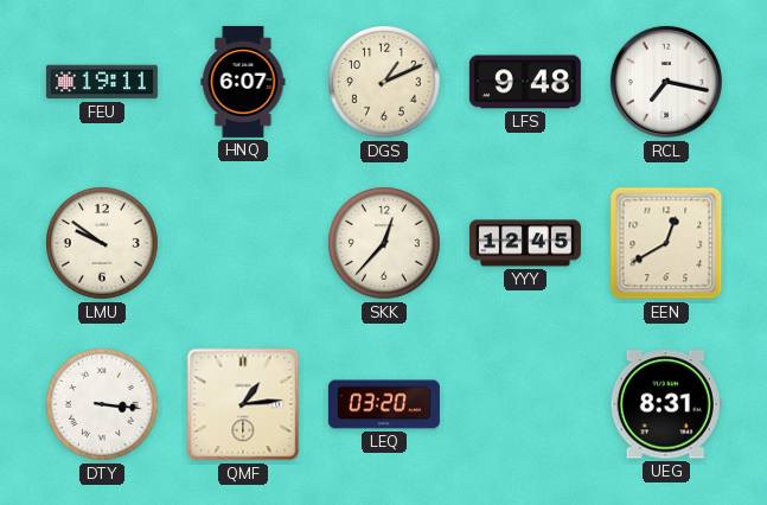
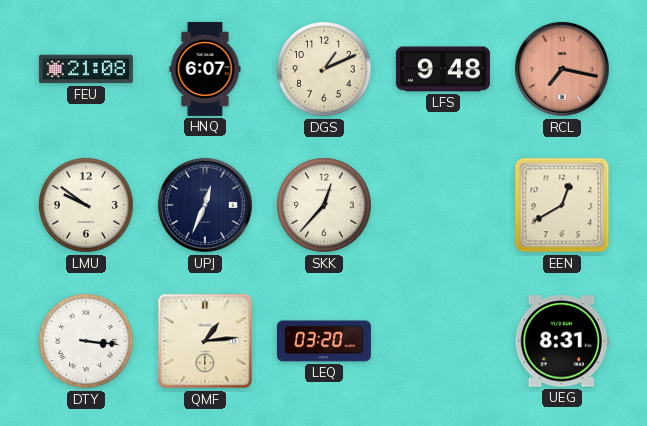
FEU: 19:11 -> 21:08 (86, 69)
RCL dial: white -> salmon (562, 69)
UPJ: none -> 12:34 (205, 205)
YYY: 12:45 -> none (525, 243)
